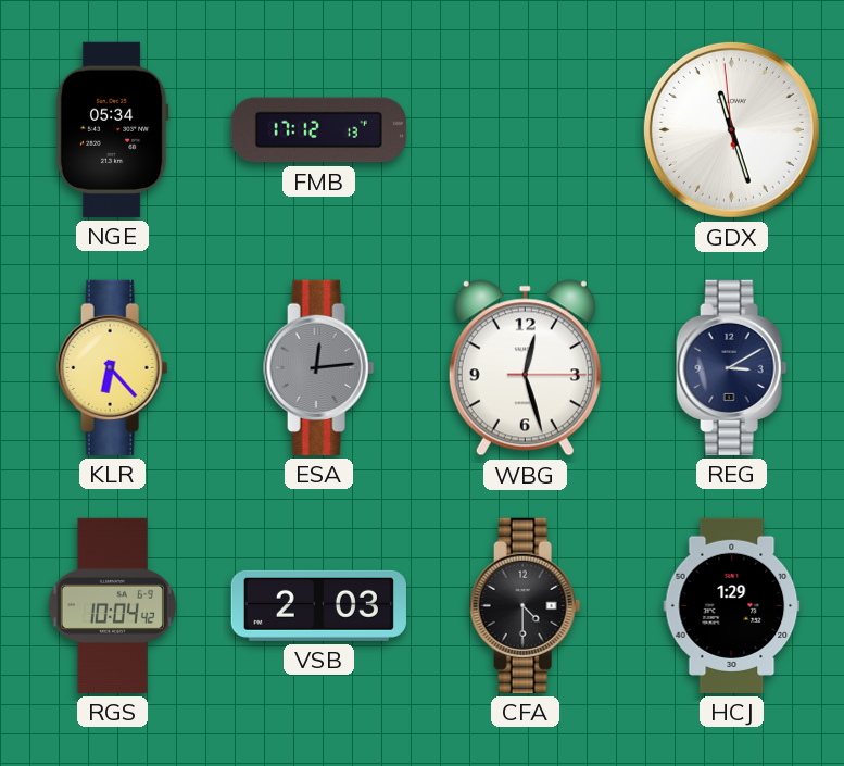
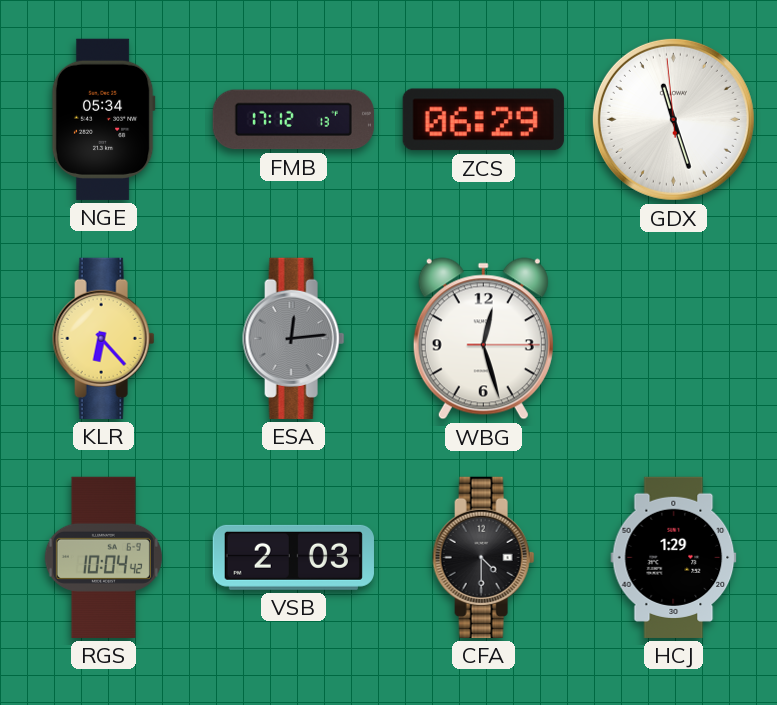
ZCS: none -> 06:29 (483, 120)
REG: 3:10 -> none (732, 367)
